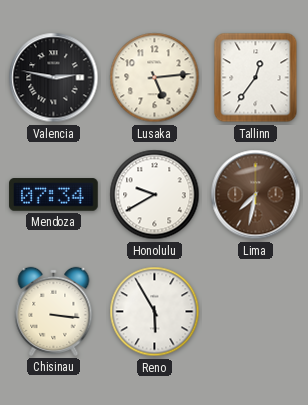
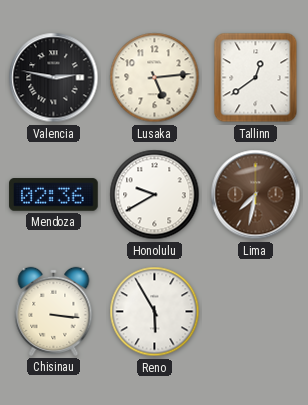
Tallinn: 12:36 -> 12:39 (256, 78)
Mendoza: 07:34 -> 02:36 (54, 195)
